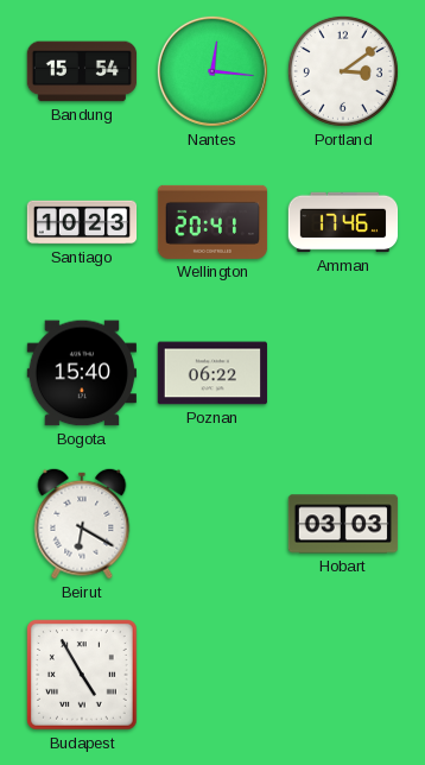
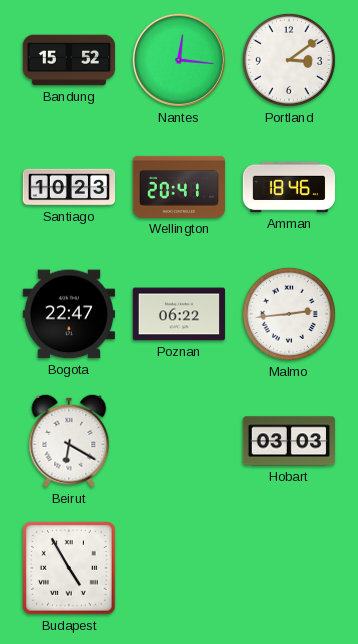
Bandung: 15:54 -> 15:52 (69, 60)
Amman: 17:46 -> 18:46 (289, 187)
Bogota: 15:40 -> 22:47 (68, 314)
Malmo: none -> 2:44 (289, 314)
